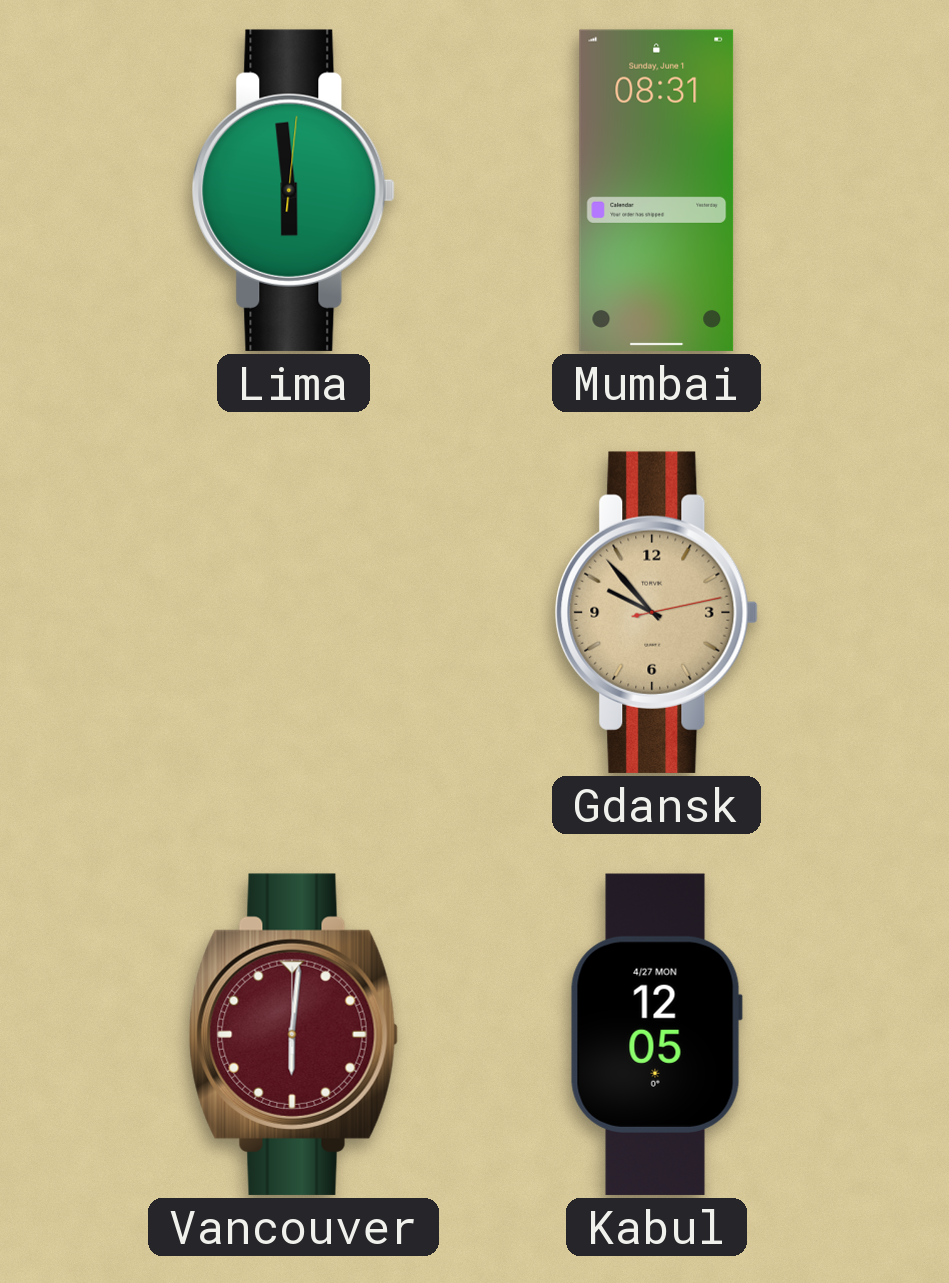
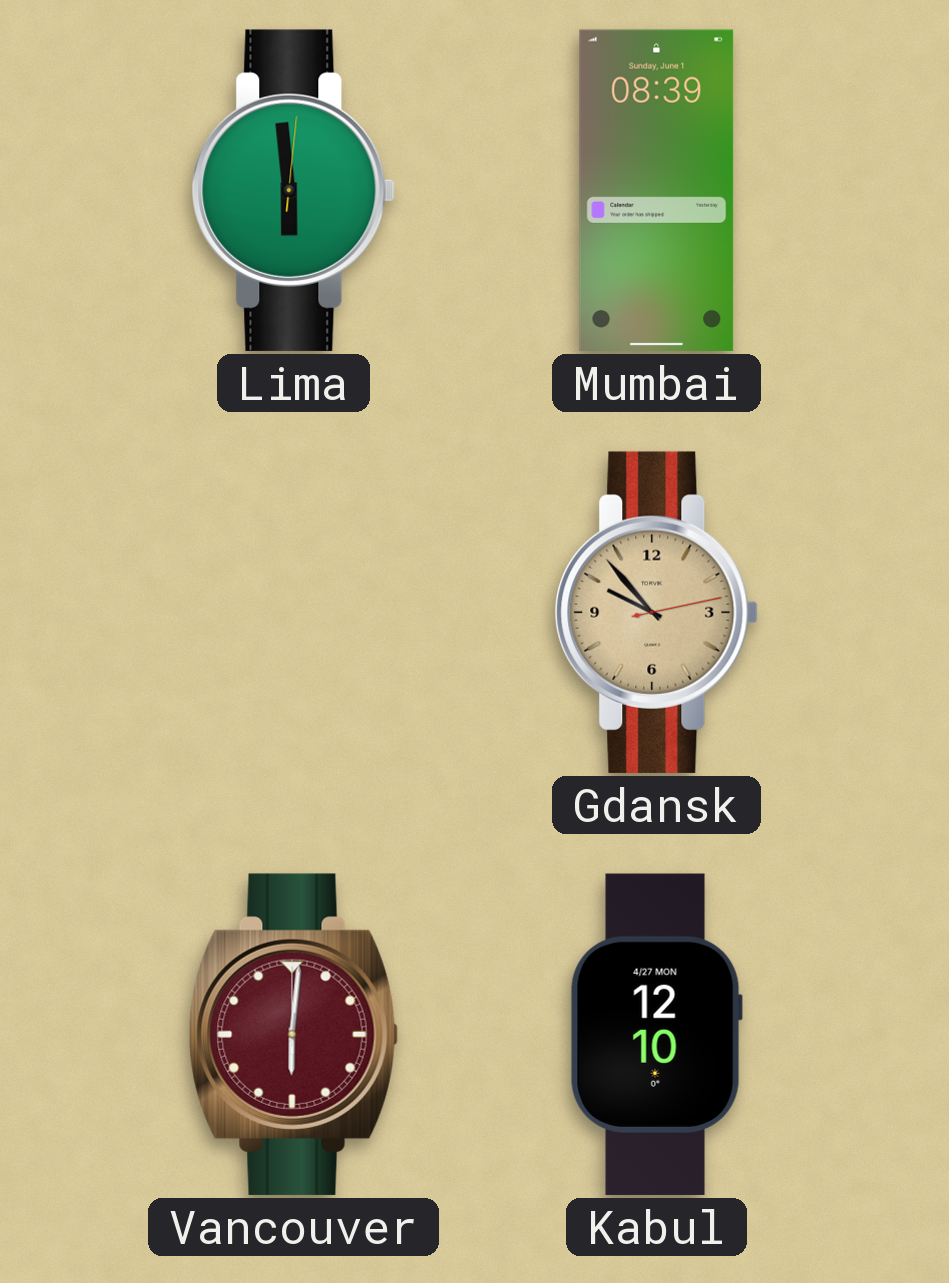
Mumbai: 08:31 -> 08:39 (657, 190)
Kabul: 12:05 -> 12:10 (656, 1034)
